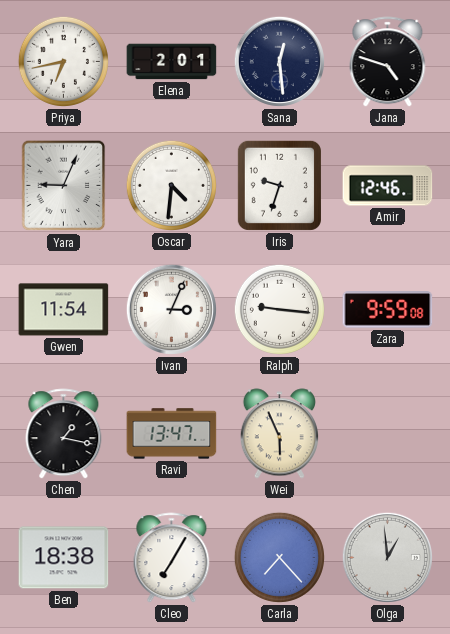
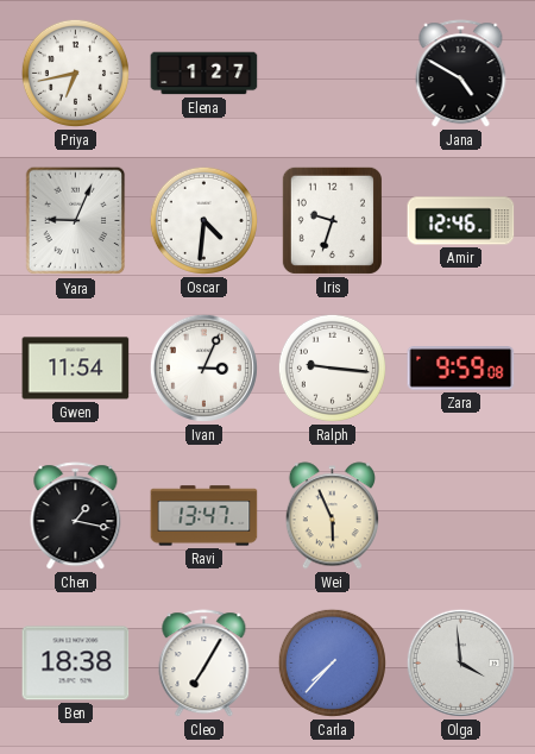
Elena: 2:01 -> 1:27 (204, 74)
Sana: 12:29 -> none (279, 61)
Jana: 4:48 -> 4:50 (461, 74)
Carla: 7:23 -> 7:37 (332, 662)
Olga: 12:59 -> 3:59 (460, 662)
